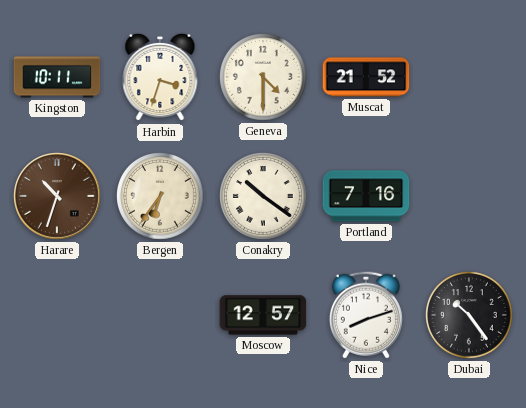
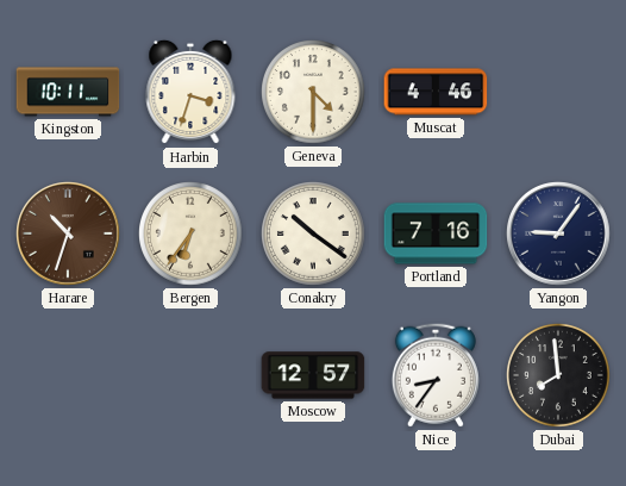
Muscat: 21:52 -> 4:46 (436, 92)
Yangon: none -> 9:06 (558, 233)
Nice: 8:12 -> 8:36 (436, 375)
Dubai: 10:24 -> 7:59 (559, 376)
